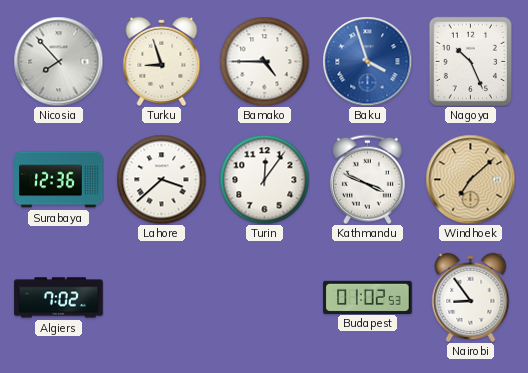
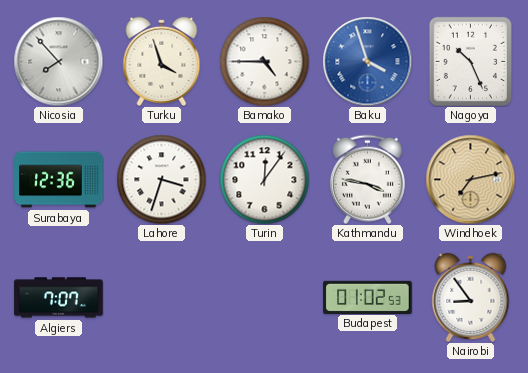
Turku: 8:57 -> 3:57 (162, 61)
Lahore: 3:38 -> 3:33 (161, 179)
Kathmandu: 3:49 -> 3:47 (367, 179)
Windhoek: 7:08 -> 7:13 (470, 179)
Algiers: 7:02 -> 7:07 (59, 298)
